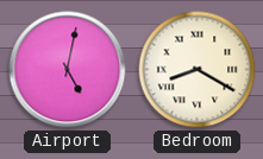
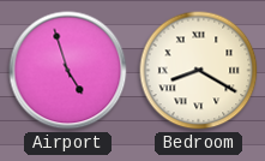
Airport: 5:02 -> 4:57 (68, 71)
